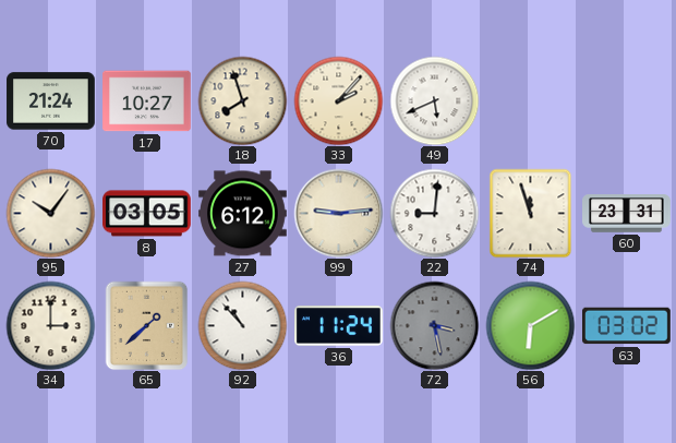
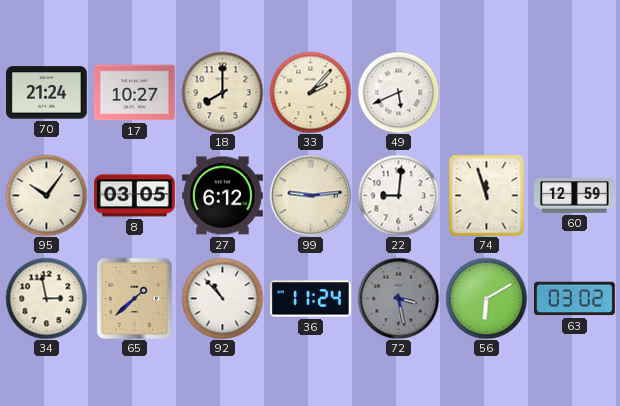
18: 7:57 -> 8:00 (222, 92)
60: 23:31 -> 12:59 (575, 196)
34: 3:00 -> 2:58 (46, 298)
